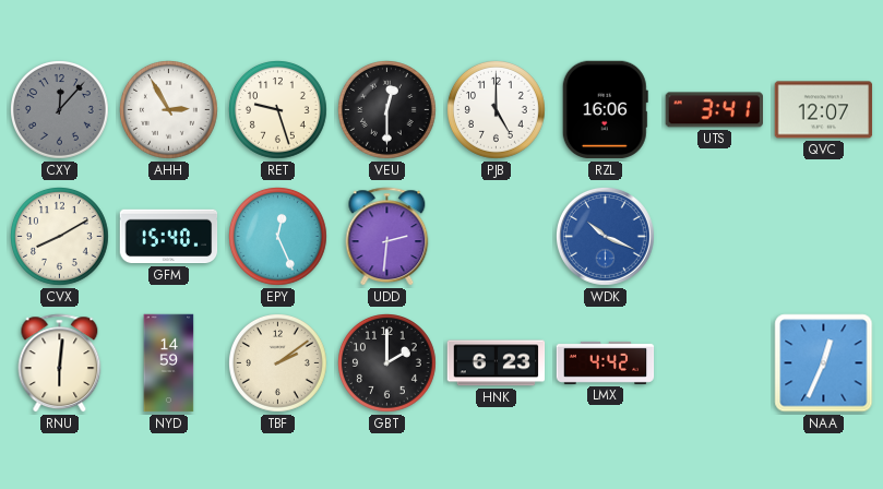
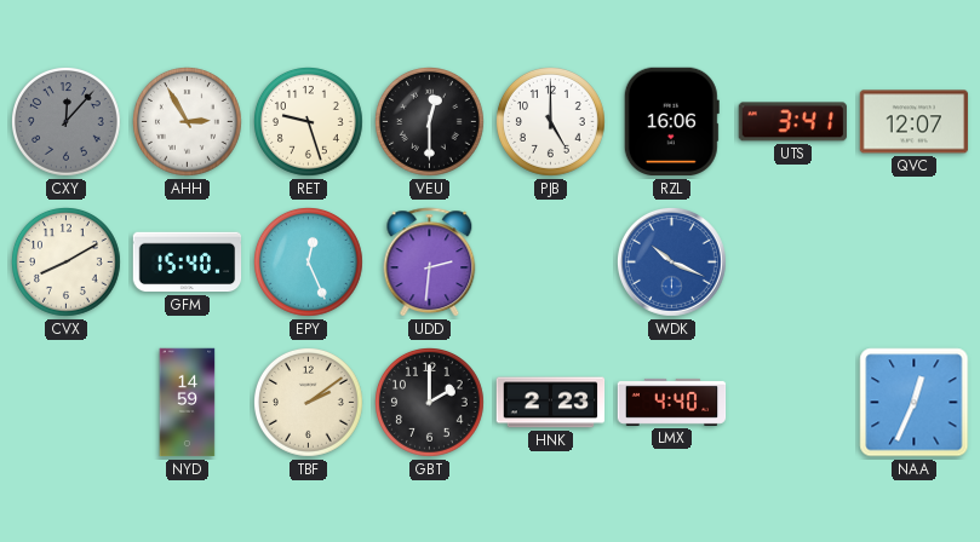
RNU: 6:01 -> none (60, 363)
HNK: 6:23 -> 2:23 (551, 403)
LMX: 4:42 -> 4:40 (672, 402)
